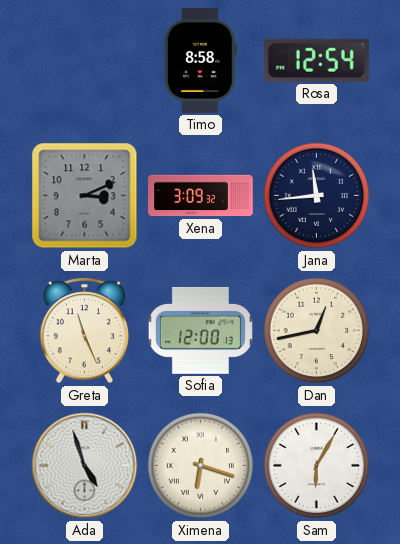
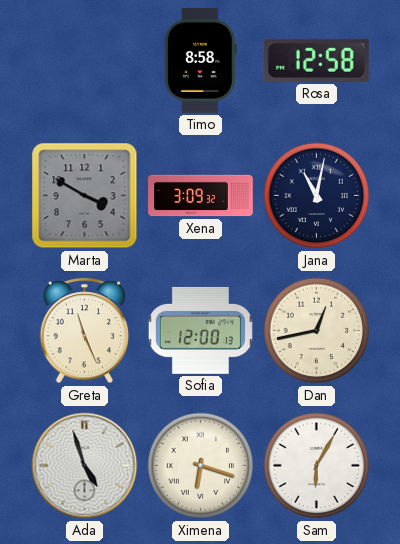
Rosa: 12:54 -> 12:58 (316, 60)
Marta: 3:11 -> 3:50 (85, 196)
Jana: 11:44 -> 11:02 (317, 196)
